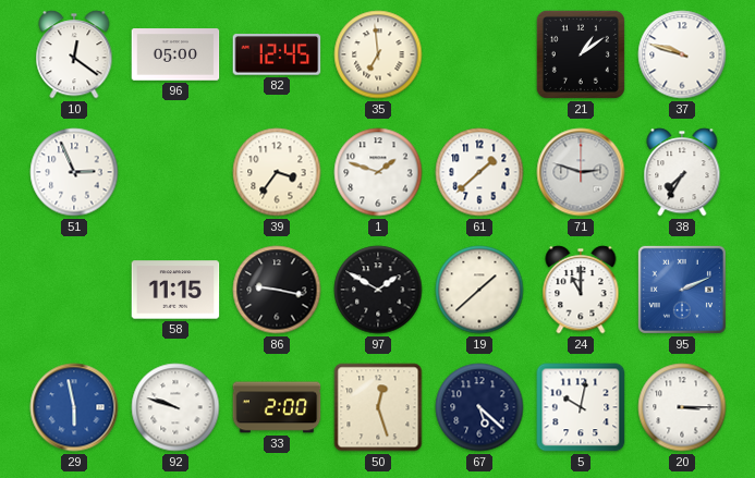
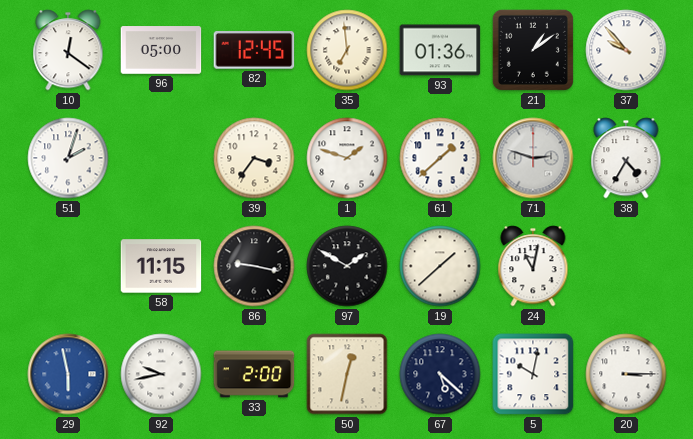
93: none -> 01:36 (440, 50)
37: 9:48 -> 9:53 (626, 50)
51: 2:56 -> 2:03 (68, 158)
38: 7:35 -> 4:35 (626, 158)
24: 11:00 -> 11:02 (533, 266)
95: 2:11 -> none (682, 290)
92: 9:48 -> 9:43 (161, 374)
50: 12:27 -> 12:32 (347, 374)
